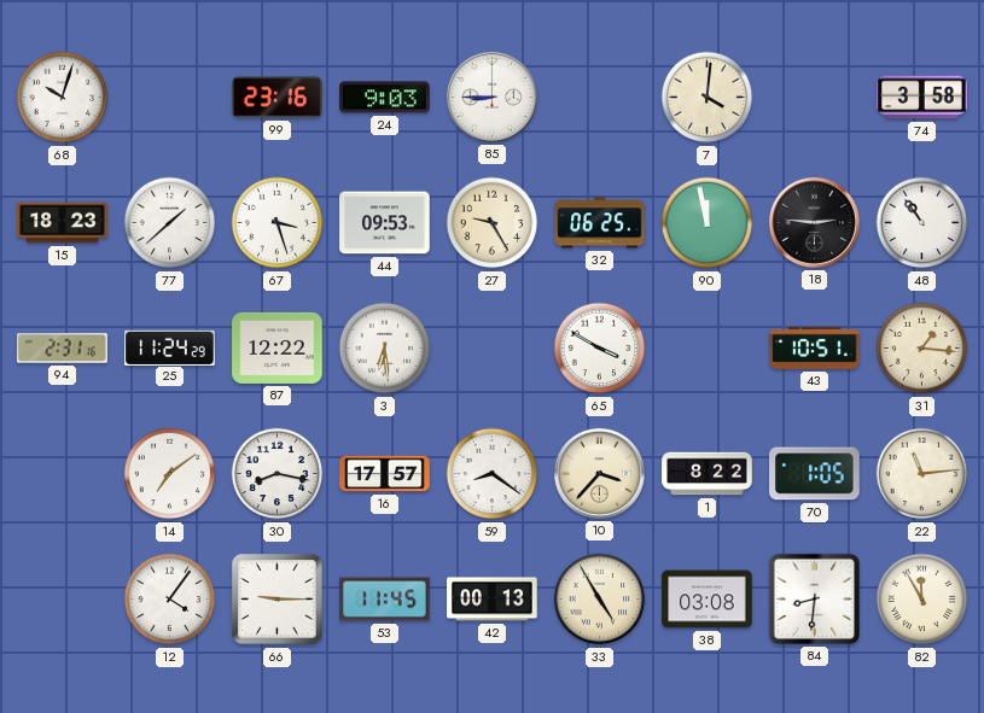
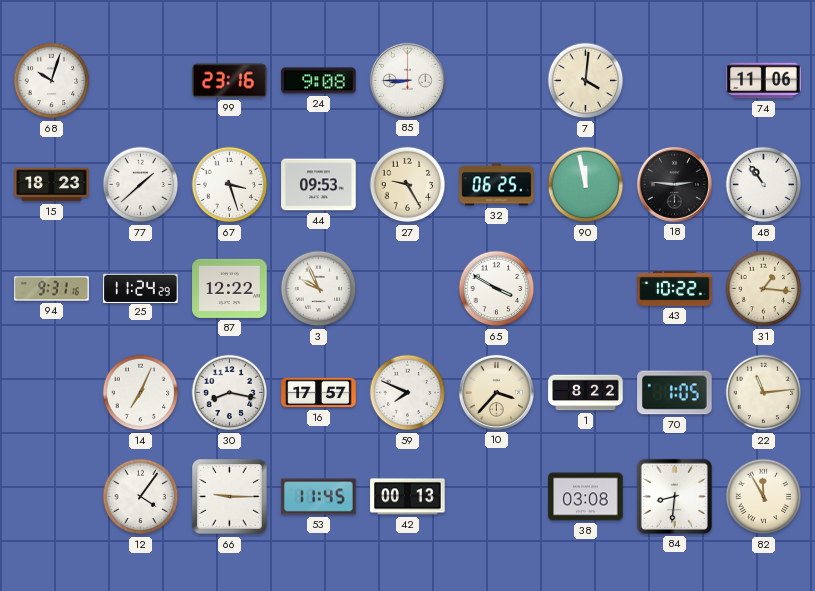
24: 9:03 -> 9:08 (319, 81)
74: 3:58 -> 11:06 (764, 81)
94: 2:31 -> 9:31 (52, 289)
3: 6:29 -> 9:56 (319, 289)
43: 10:51 -> 10:22 (675, 289)
14: 7:09 -> 7:04 (141, 393)
59: 8:21 -> 7:49 (408, 393)
33: 4:55 -> none (600, 600)
